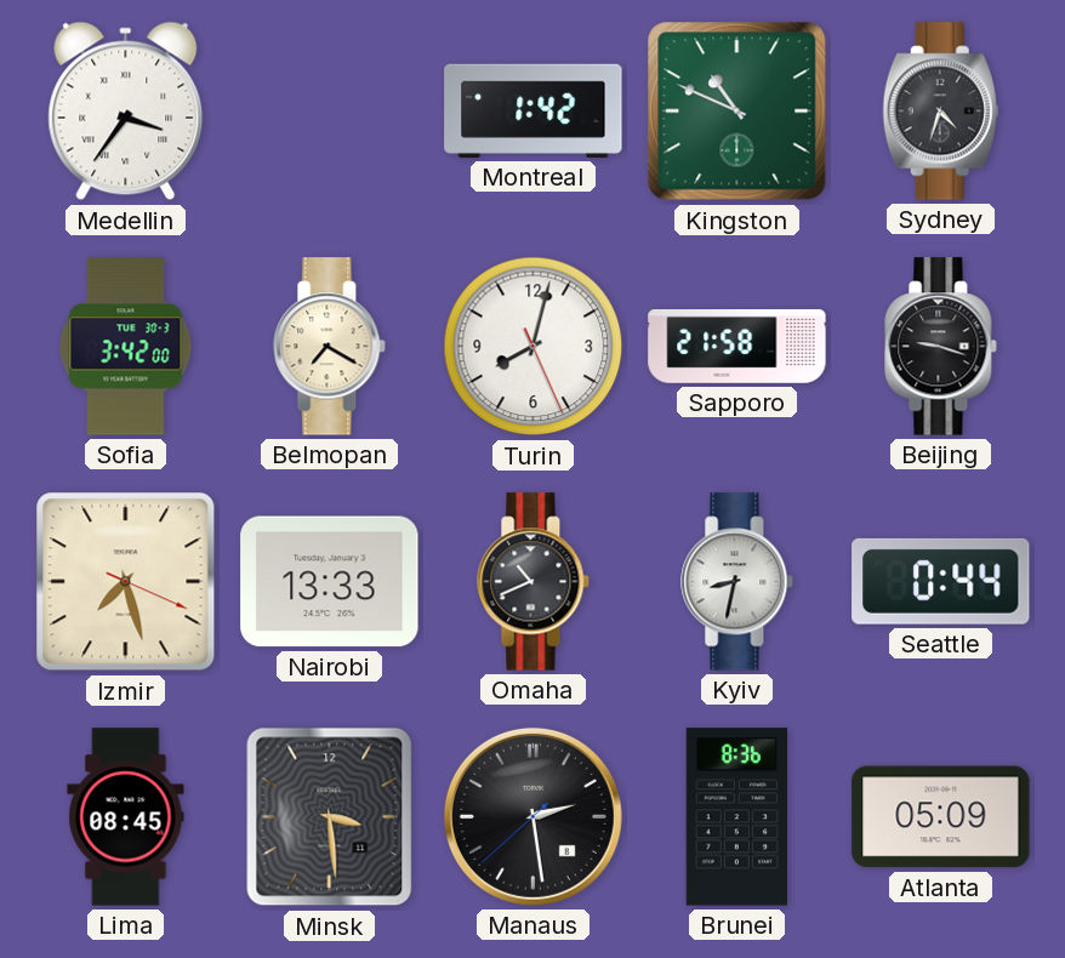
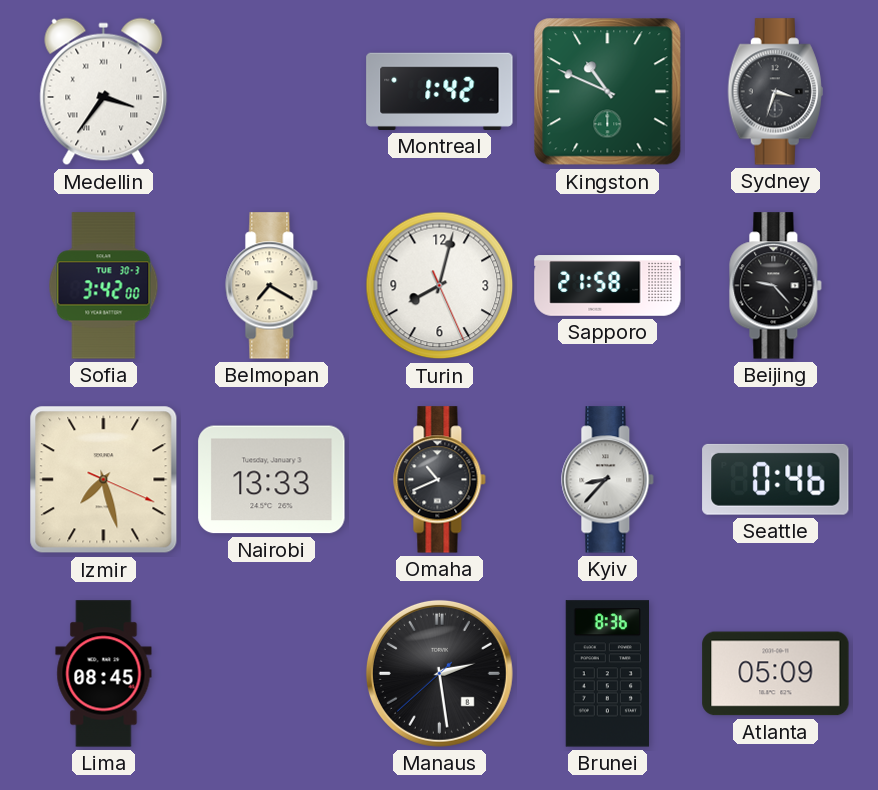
Sydney: 4:33 -> 3:33 (775, 92)
Beijing: 9:18 -> 9:23 (776, 286)
Kyiv: 8:32 -> 8:37 (608, 480)
Seattle: 0:44 -> 0:46 (776, 479)
Minsk: 3:29 -> none (330, 817)
